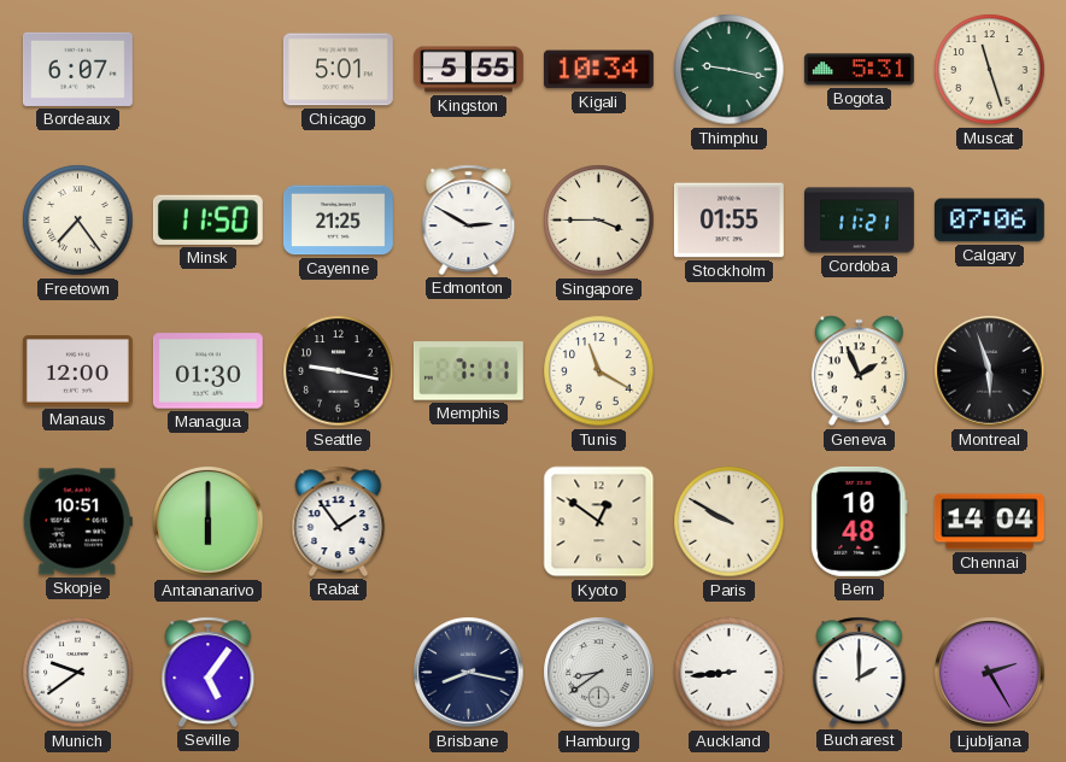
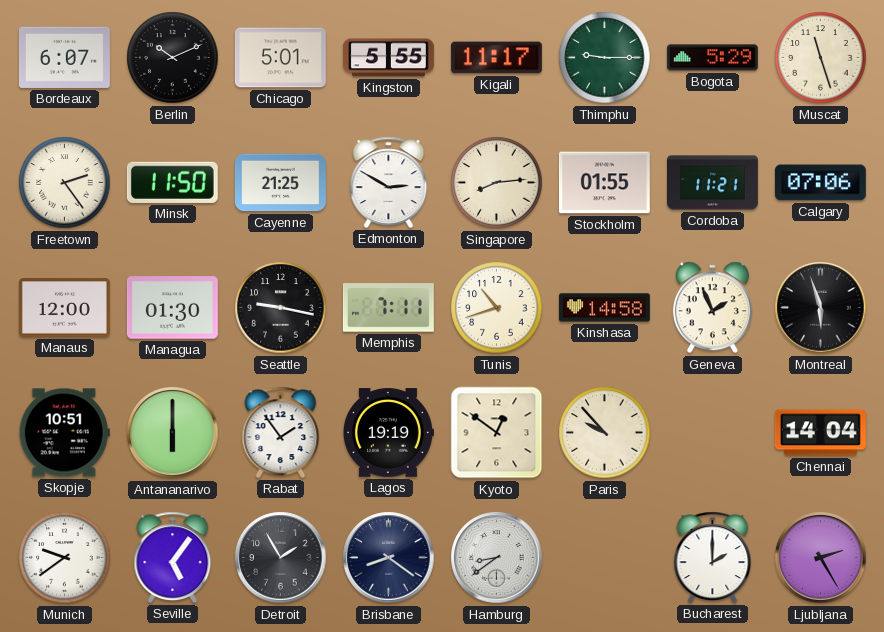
Berlin: none -> 10:11 (173, 58)
Kigali: 10:34 -> 11:17 (496, 58)
Thimphu: 9:17 -> 9:15 (605, 58)
Bogota: 5:31 -> 5:29 (712, 58)
Freetown: 7:24 -> 2:24 (65, 183)
Singapore: 3:45 -> 8:14 (497, 183)
Tunis: 11:20 -> 10:42 (497, 308)
Kinshasa: none -> 14:58 (604, 308)
Lagos: none -> 19:19 (388, 433)
Paris: 9:50 -> 9:53 (605, 433)
Bern: 10:48 -> none (860, 521)
Detroit: none -> 1:55 (281, 558)
Brisbane: 8:17 -> 8:21 (389, 558)
Auckland: 8:44 -> none (730, 673)
